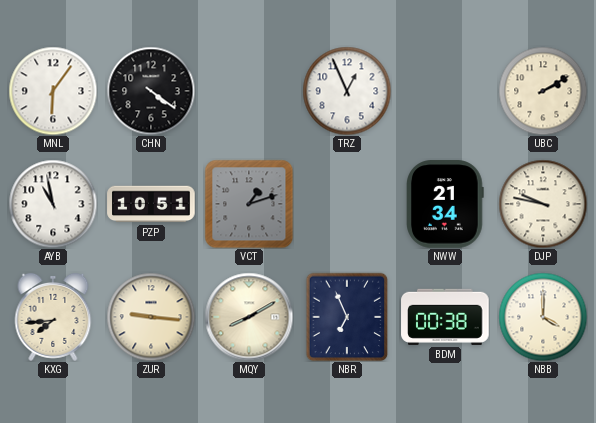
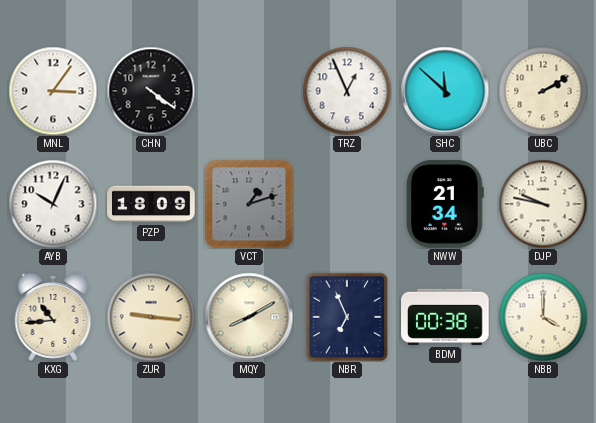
MNL: 6:06 -> 3:06 (53, 91)
SHC: none -> 11:52 (445, 91)
AYB: 10:58 -> 10:04 (53, 204)
PZP: 10:51 -> 18:09 (151, 204)
KXG: 7:44 -> 10:44 (53, 317)
